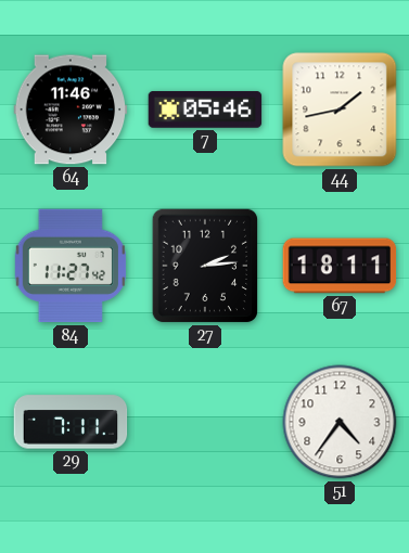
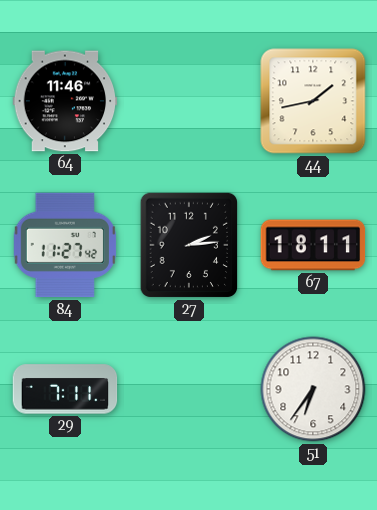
7: 05:46 -> none (205, 110)
51: 4:36 -> 6:36 (313, 389)
